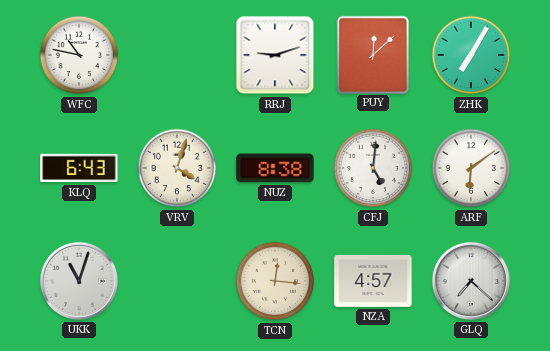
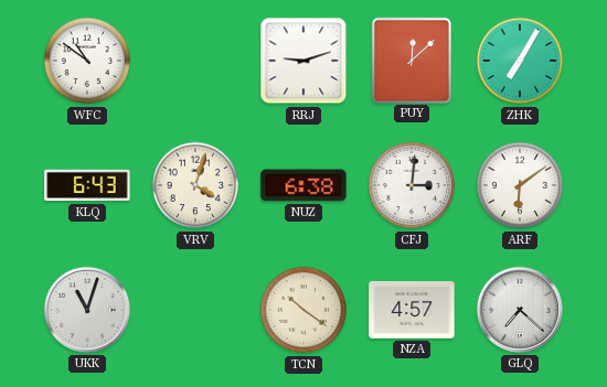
WFC: 10:47 -> 10:51 (87, 61)
NUZ: 8:38 -> 6:38 (303, 185)
CFJ: 5:01 -> 3:01 (412, 185)
TCN: 12:16 -> 10:21 (303, 310)
